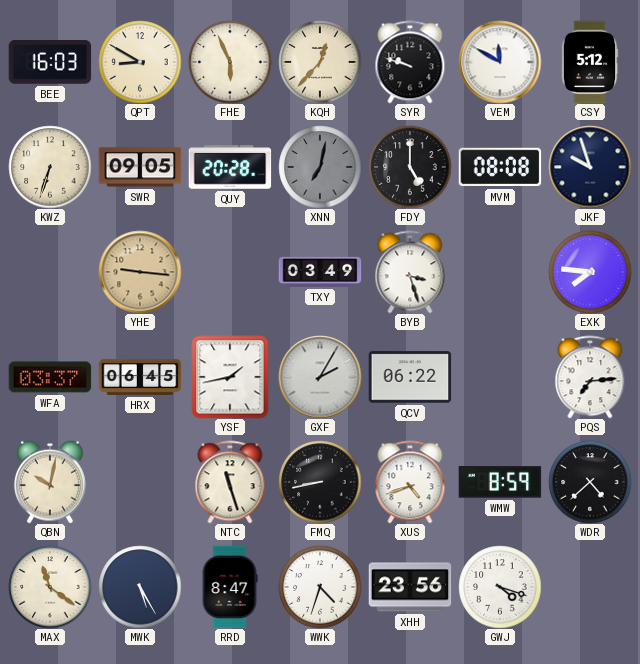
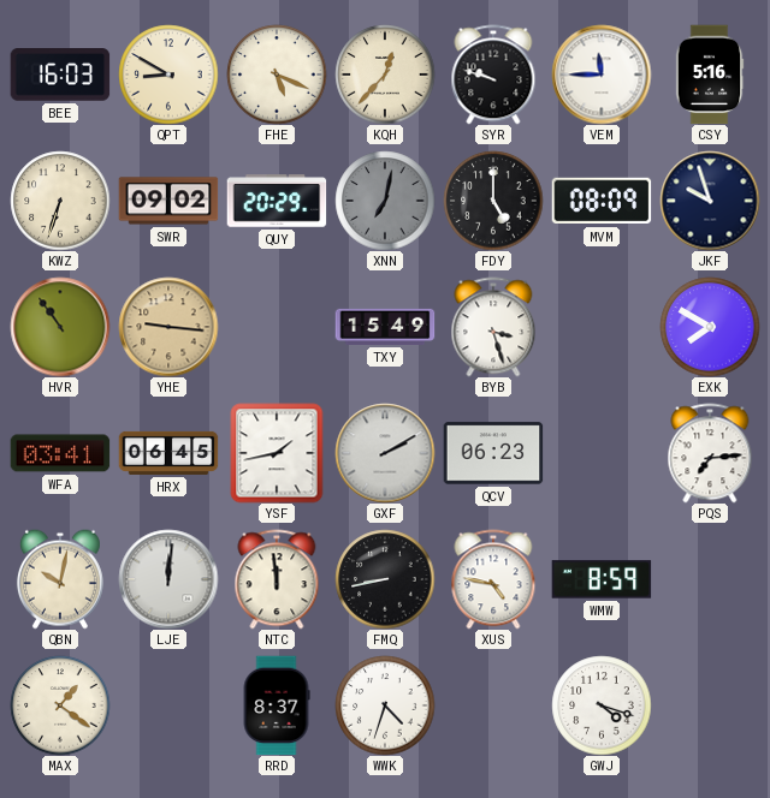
FHE: 5:56 -> 5:19 (277, 75)
VEM: 11:50 -> 11:45 (602, 75)
CSY: 5:12 -> 5:16 (710, 75)
SWR: 09:05 -> 09:02 (168, 201)
QUY: 20:28 -> 20:29 (277, 201)
MVM: 08:08 -> 08:09 (602, 201)
HVR: none -> 10:54 (60, 327)
TXY: 03:49 -> 15:49 (385, 327)
EXK: 7:46 -> 7:50 (710, 327)
WFA: 03:37 -> 03:41 (60, 453)
GXF: 2:05 -> 2:10 (385, 453)
QCV: 06:22 -> 06:23 (493, 453)
LJE: none -> 12:01 (168, 579)
NTC: 11:27 -> 11:59 (277, 579)
XUS: 4:42 -> 4:47 (493, 579)
WDR: 4:38 -> none (590, 482)
MAX: 11:21 -> 1:21 (60, 705)
MWK: 5:25 -> none (140, 587)
RRD: 8:47 -> 8:37 (277, 705)
XHH: 23:56 -> none (410, 587)
